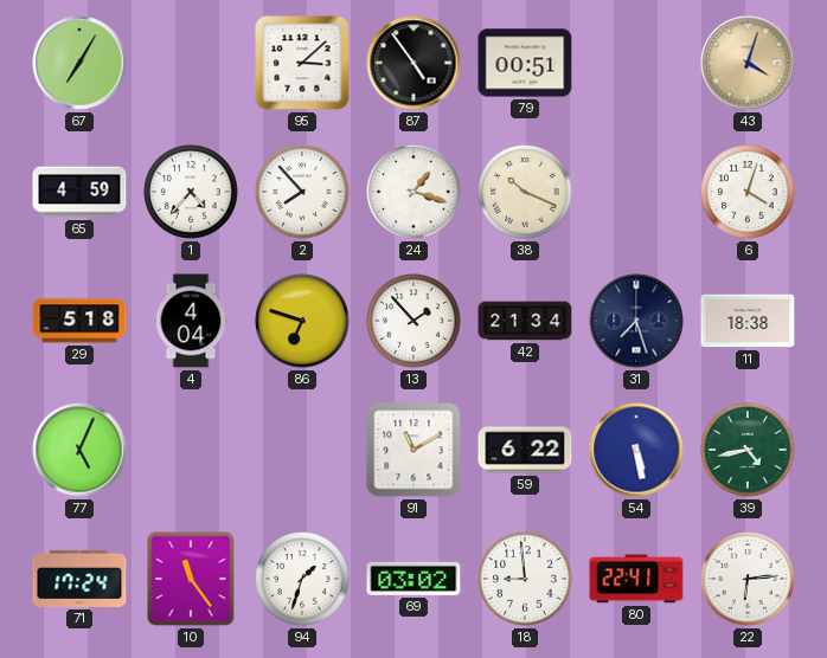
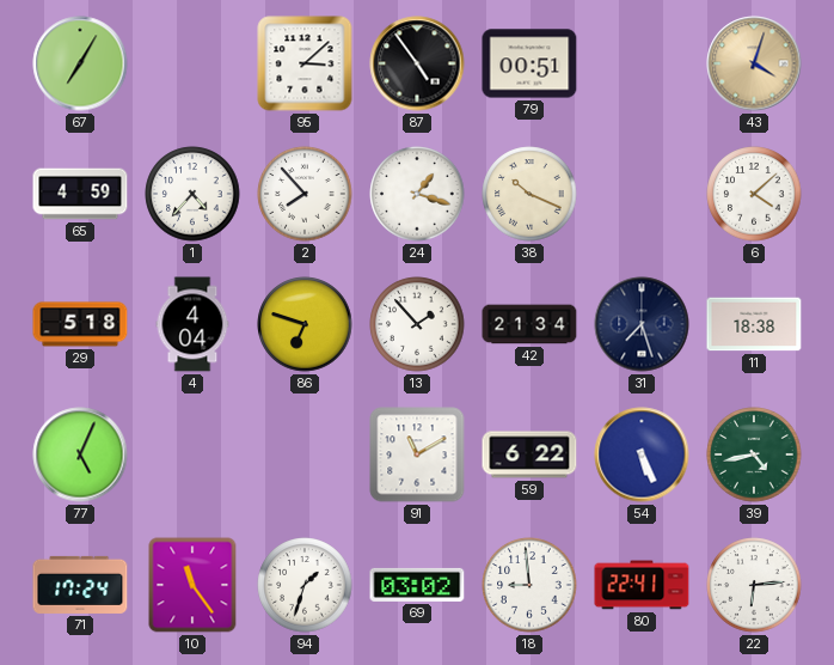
6: 4:03 -> 4:08 (754, 194)
54: 5:28 -> 5:26 (642, 454)
